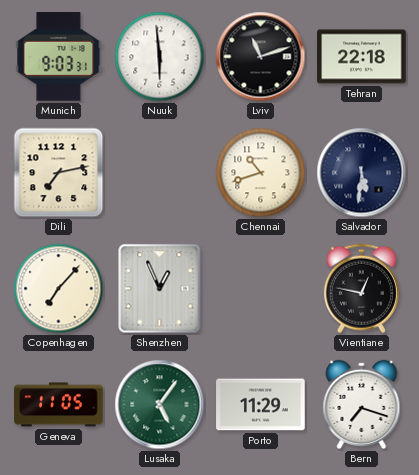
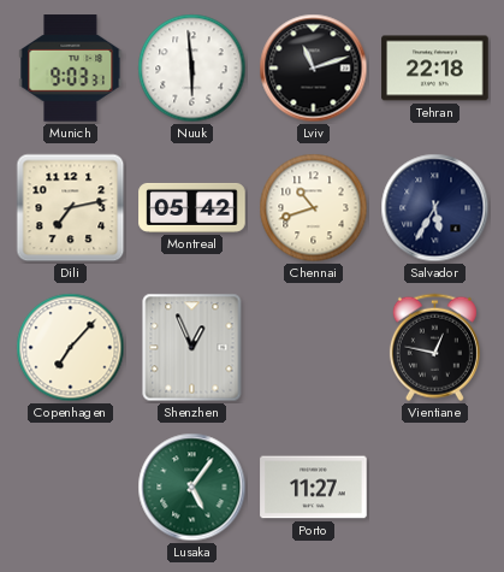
Montreal: none -> 05:42 (192, 207)
Salvador: 5:31 -> 5:35 (435, 208)
Geneva: 11:05 -> none (59, 405)
Porto: 11:29 -> 11:27 (314, 488)
Bern: 7:18 -> none (362, 404)
